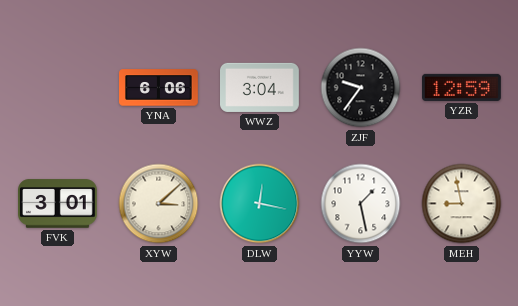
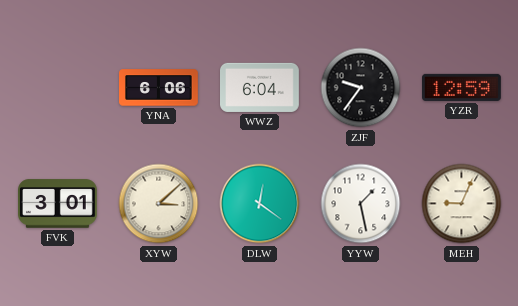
WWZ: 3:04 -> 6:04 (260, 87)
DLW: 12:17 -> 12:21 (260, 204)
MEH: 8:58 -> 9:04 (462, 204)
